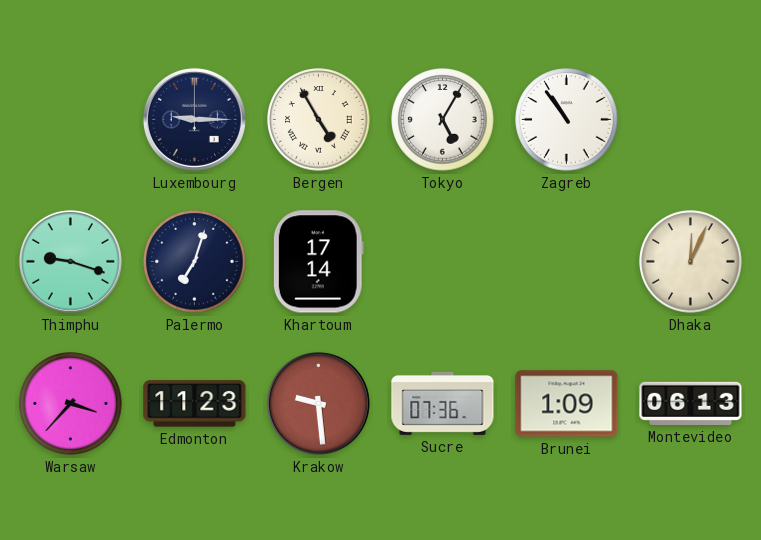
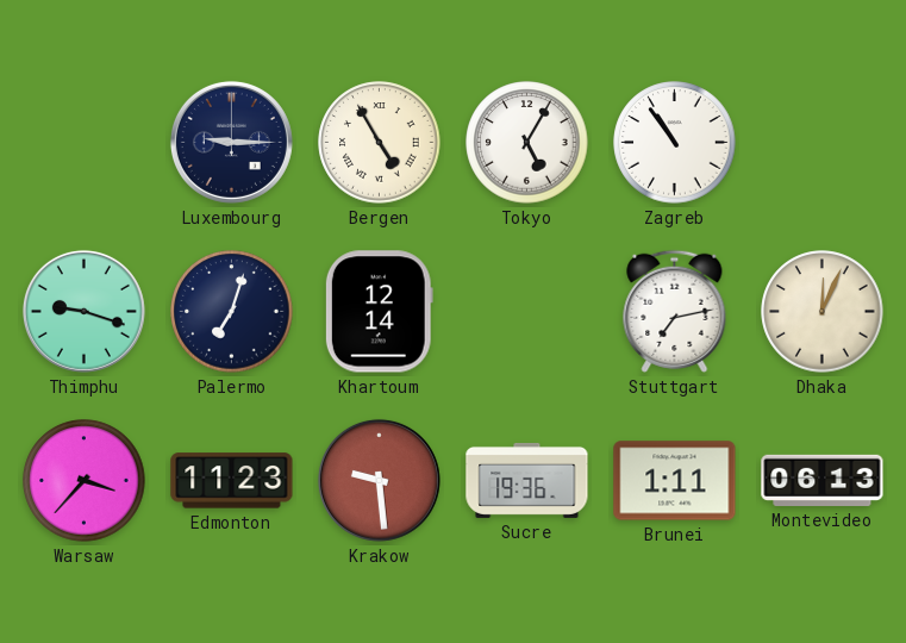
Khartoum: 17:14 -> 12:14 (379, 312)
Stuttgart: none -> 7:13 (675, 311)
Sucre: 07:36 -> 19:36 (527, 480)
Brunei: 1:09 -> 1:11 (675, 481)
